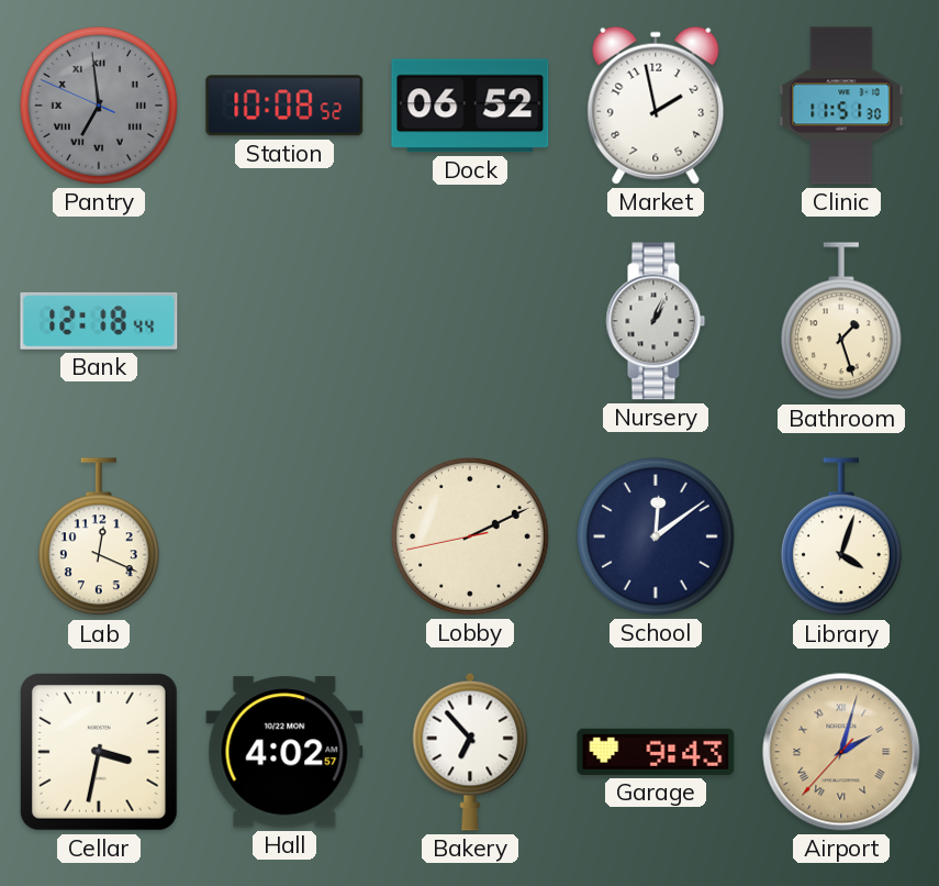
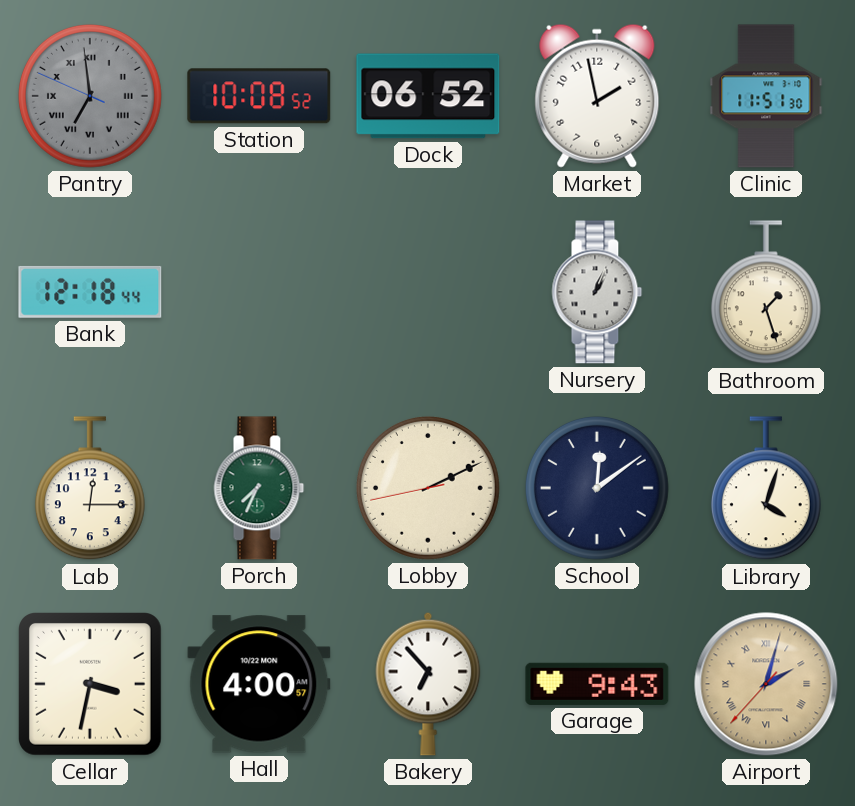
Lab: 12:19 -> 12:15 (90, 489)
Porch: none -> 7:34 (259, 488)
Hall: 4:02 -> 4:00 (259, 684)
